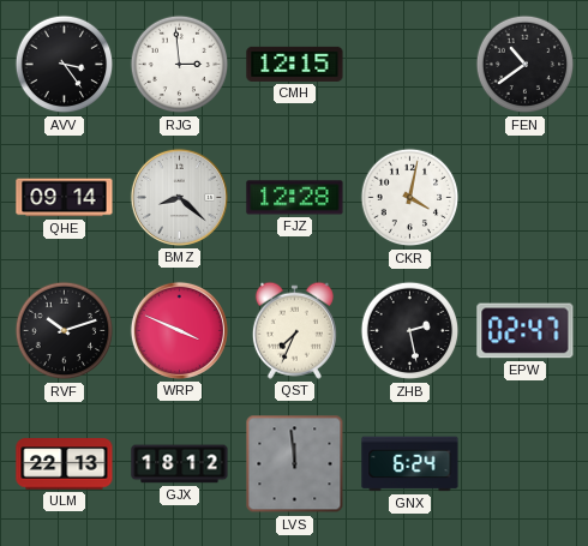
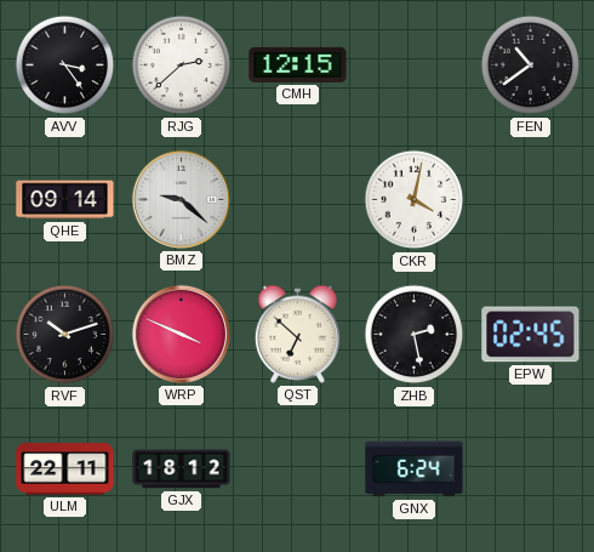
RJG: 2:59 -> 2:38 (182, 66)
BMZ: 8:22 -> 9:22 (181, 199)
FJZ: 12:28 -> none (295, 198)
QST: 7:34 -> 6:52 (297, 334)
EPW: 02:47 -> 02:45 (531, 335)
ULM: 22:13 -> 22:11 (65, 470)
LVS: 11:59 -> none (295, 464)
